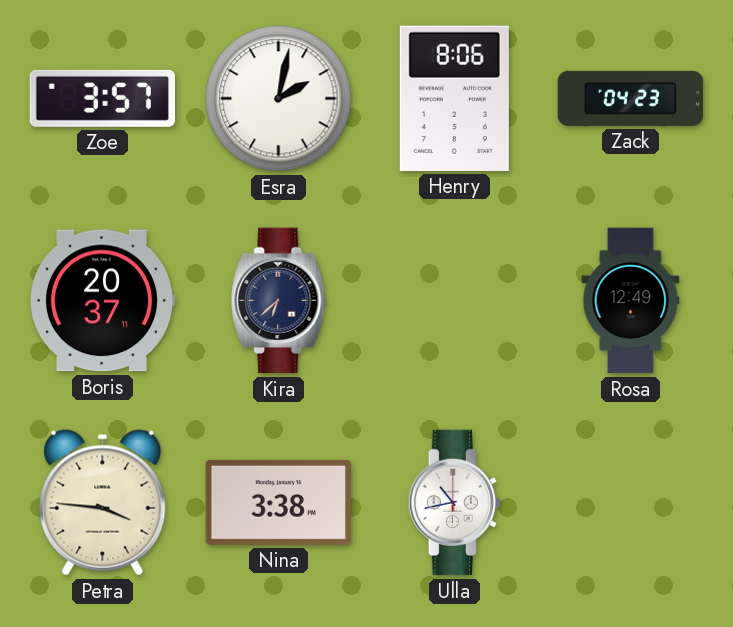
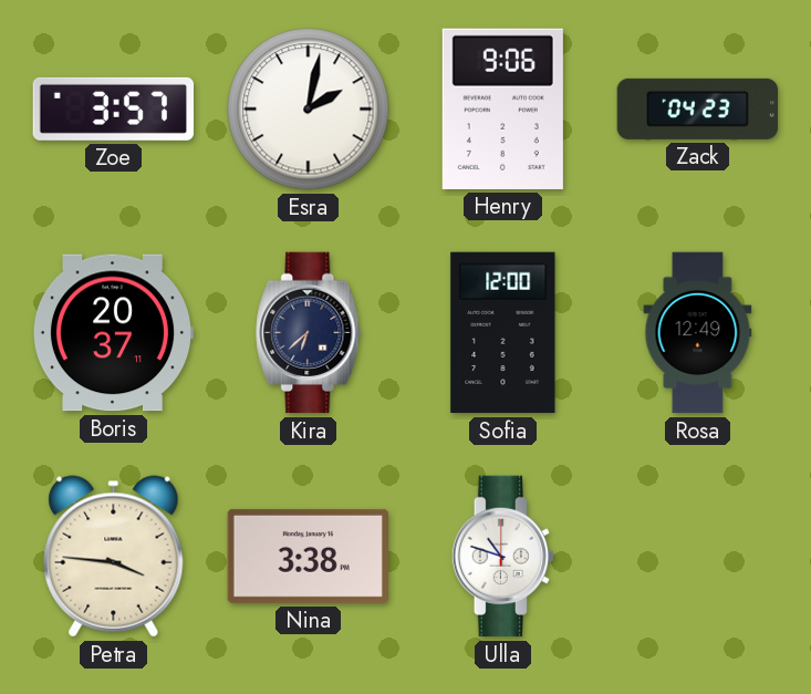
Henry: 8:06 -> 9:06 (502, 108)
Sofia: none -> 12:00 (503, 333)
Ulla: 10:43 -> 10:48 (502, 557)
